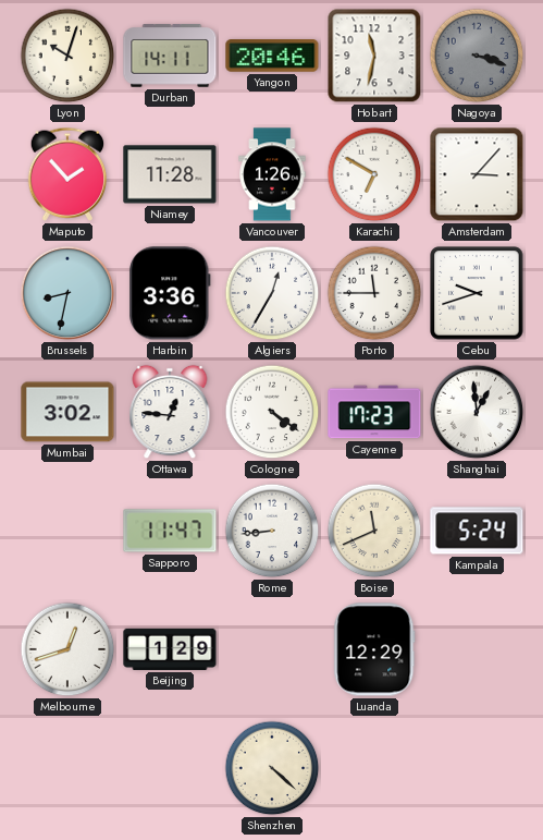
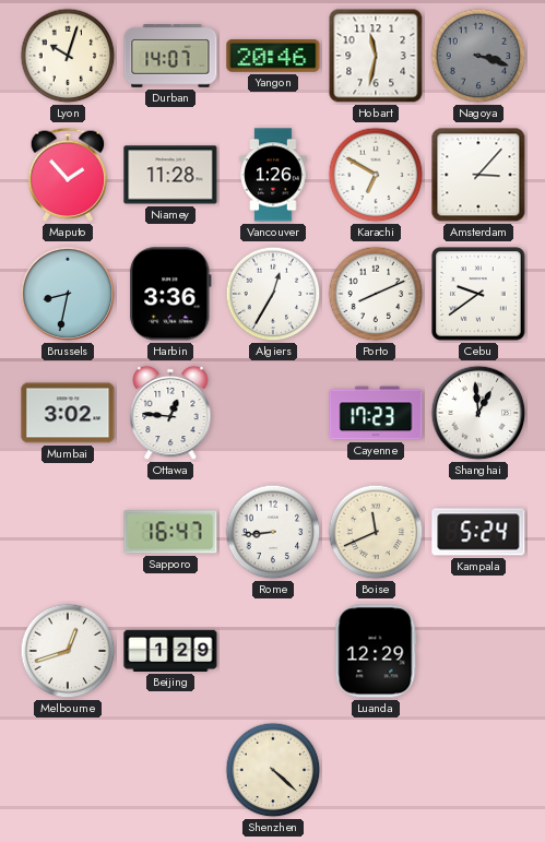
Durban: 14:11 -> 14:07 (170, 56)
Porto: 11:45 -> 8:11 (376, 294)
Cebu: 9:42 -> 9:39 (478, 294)
Cologne: 4:21 -> none (272, 412)
Sapporo: 11:47 -> 16:47 (170, 532)
